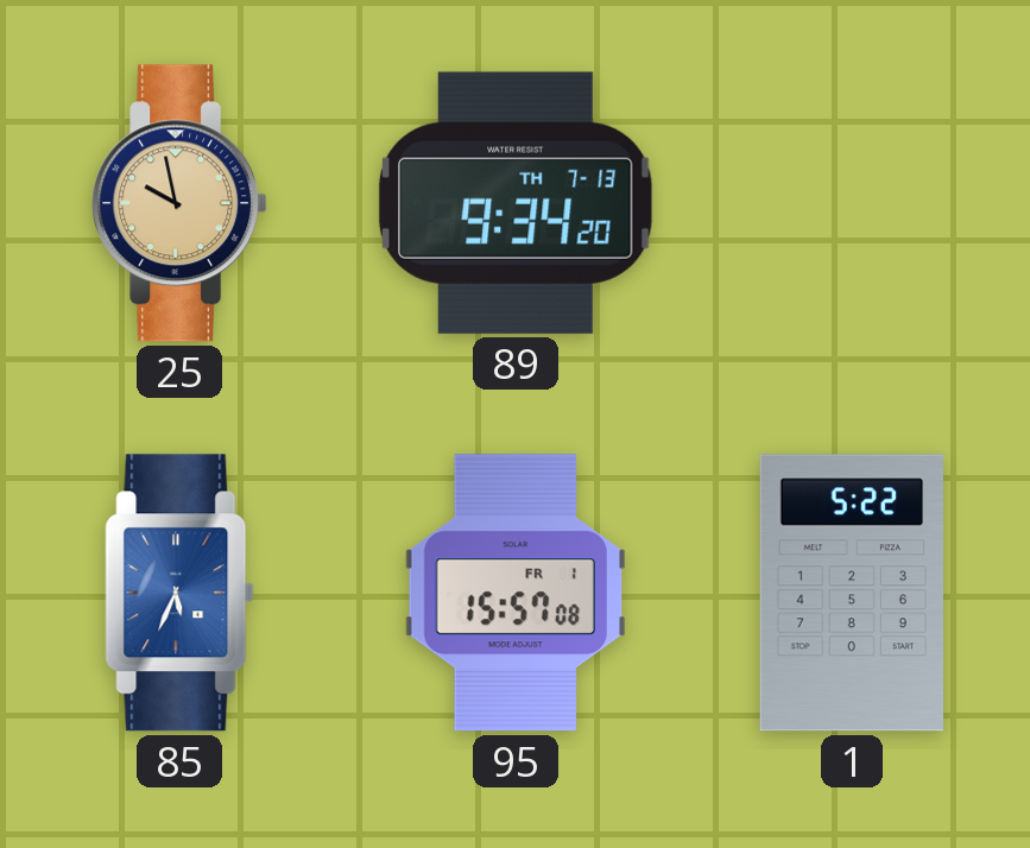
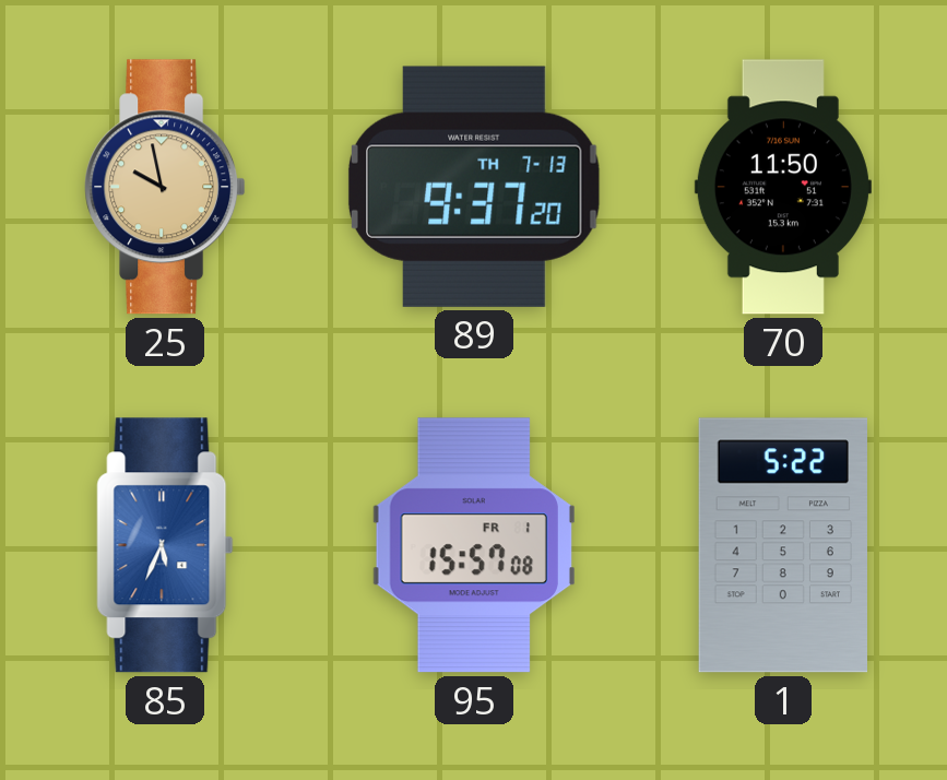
89: 9:34 -> 9:37 (474, 187)
70: none -> 11:50 (783, 187)
